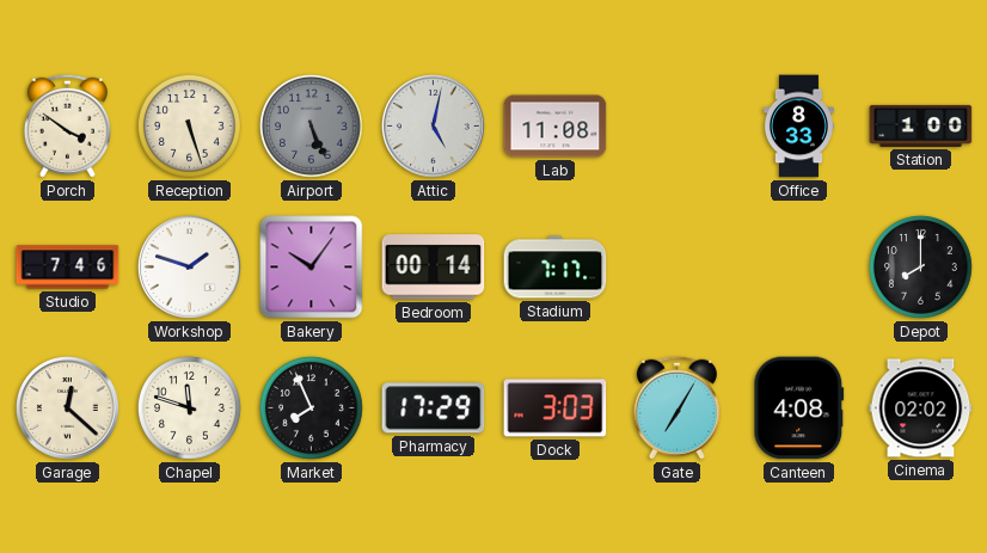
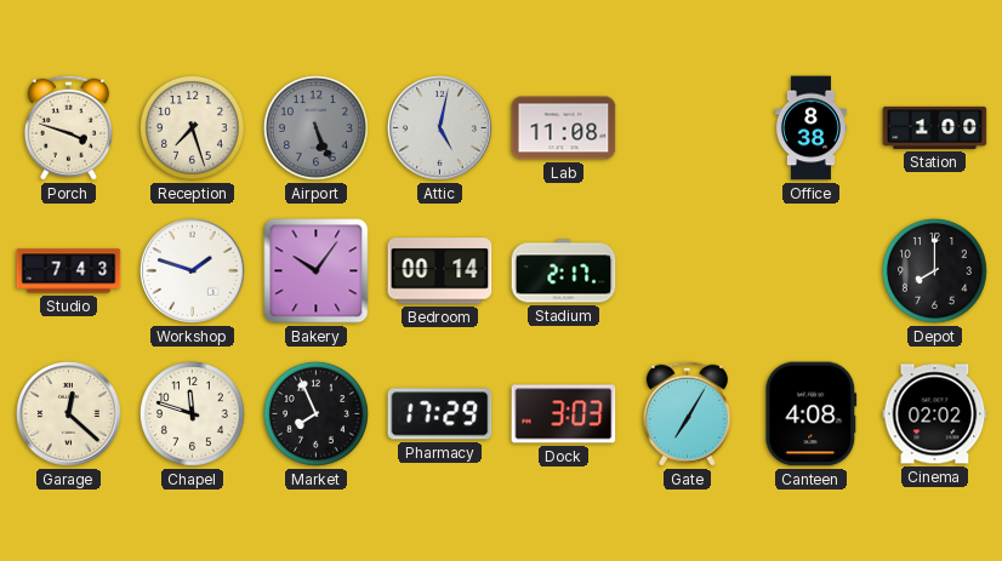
Porch: 3:51 -> 3:48 (68, 127)
Reception: 5:27 -> 7:27 (193, 128)
Office: 8:33 -> 8:38 (810, 128)
Studio: 7:46 -> 7:43 (69, 271)
Stadium: 7:17 -> 2:17 (564, 271)
